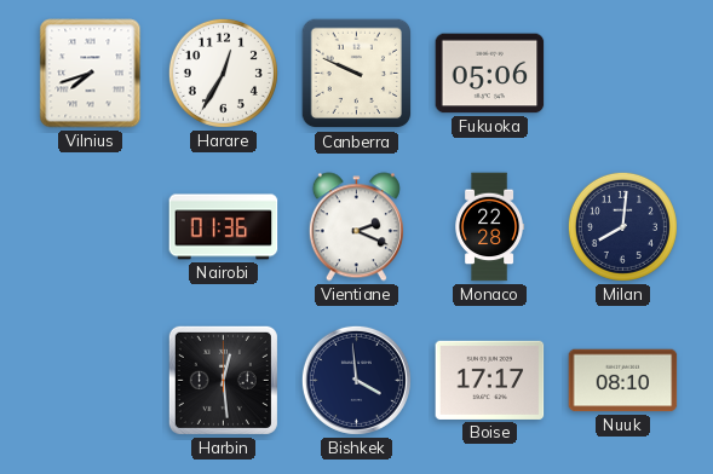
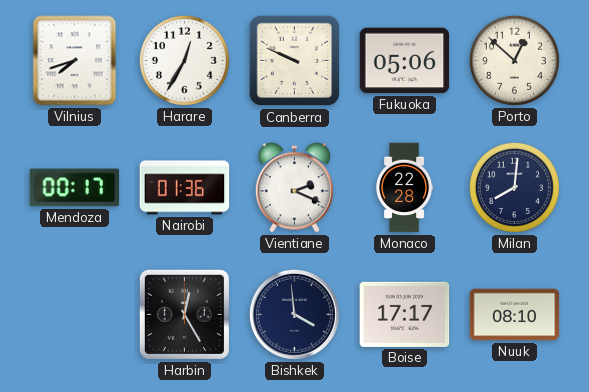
Porto: none -> 12:52 (514, 60)
Mendoza: none -> 00:17 (75, 188)
Harbin: 12:29 -> 12:25 (184, 314)
